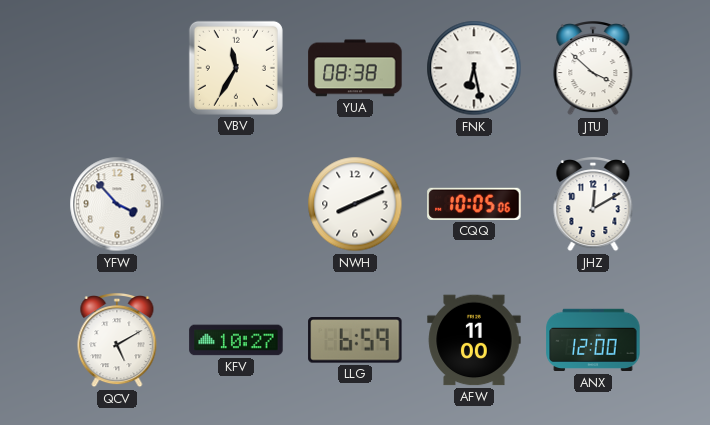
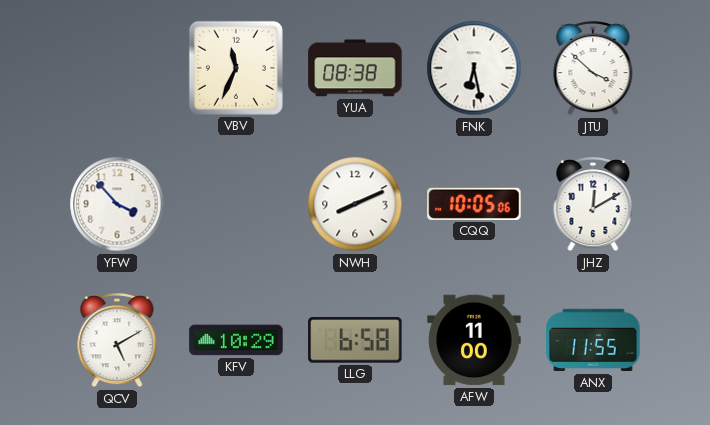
VBV: 11:35 -> 11:34 (236, 68)
KFV: 10:27 -> 10:29 (236, 340)
LLG: 6:59 -> 6:58 (355, 340)
ANX: 12:00 -> 11:55 (593, 340)
